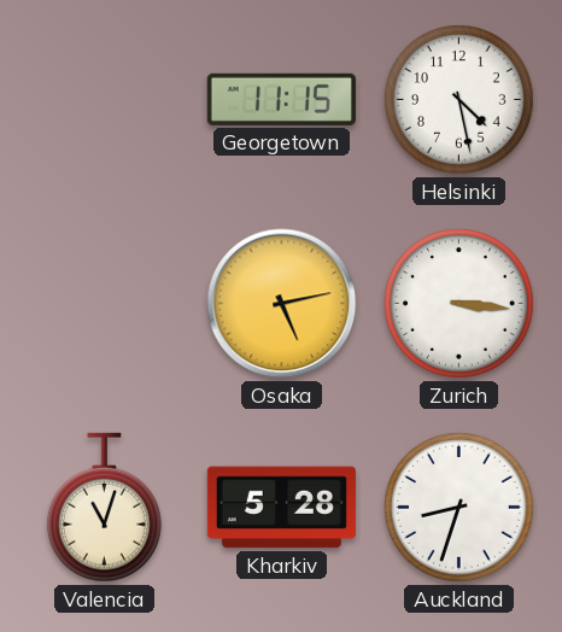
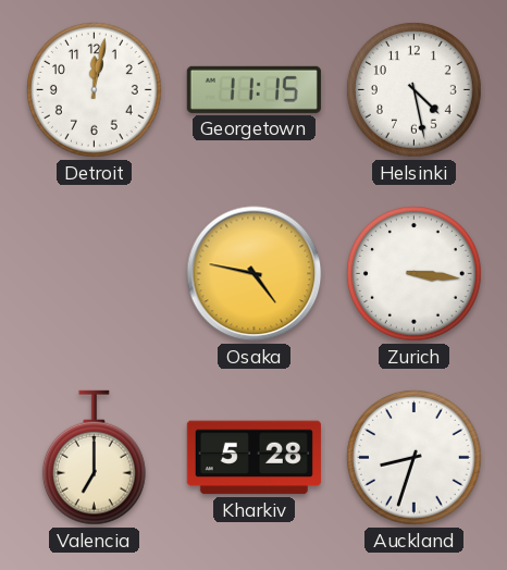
Detroit: none -> 12:02 (94, 89)
Osaka: 5:13 -> 4:47 (255, 274)
Valencia: 11:03 -> 7:00 (94, 458)
